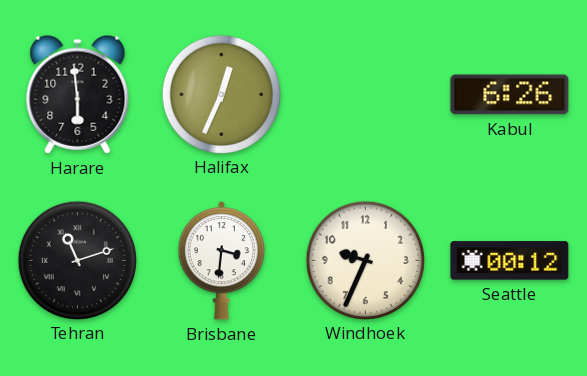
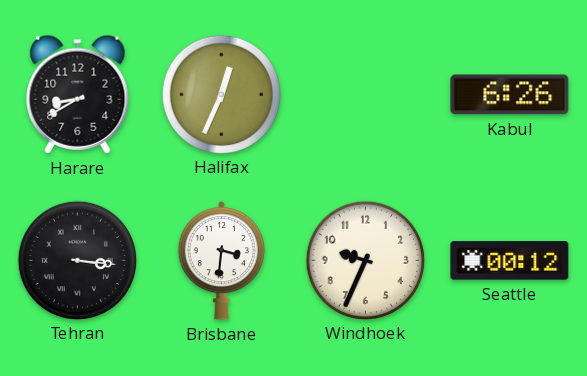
Harare: 5:59 -> 8:40 (78, 94)
Tehran: 11:12 -> 3:16 (77, 260)
